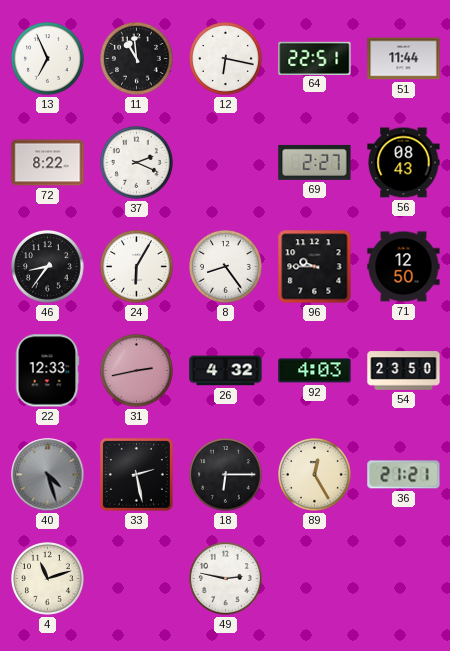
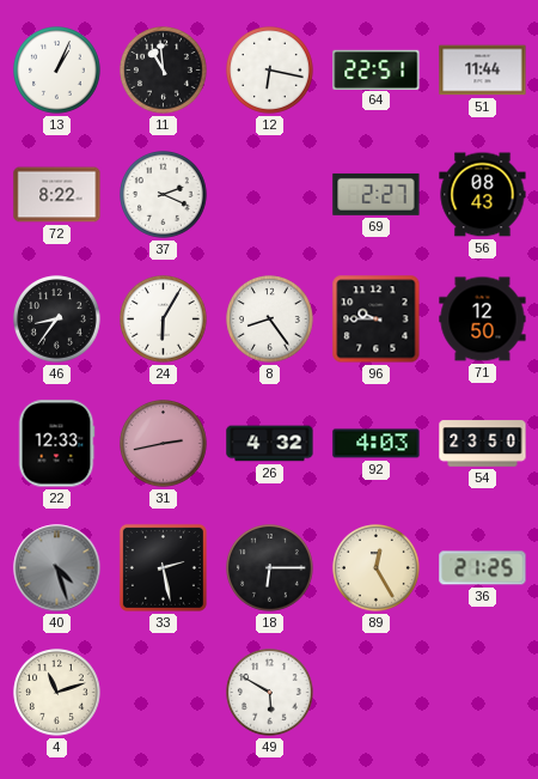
13: 6:56 -> 1:04 (57, 71)
36: 21:21 -> 21:25 (483, 568)
49: 2:47 -> 5:50 (270, 693)
